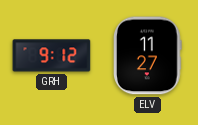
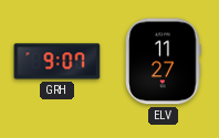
GRH: 9:12 -> 9:07 (58, 62)
